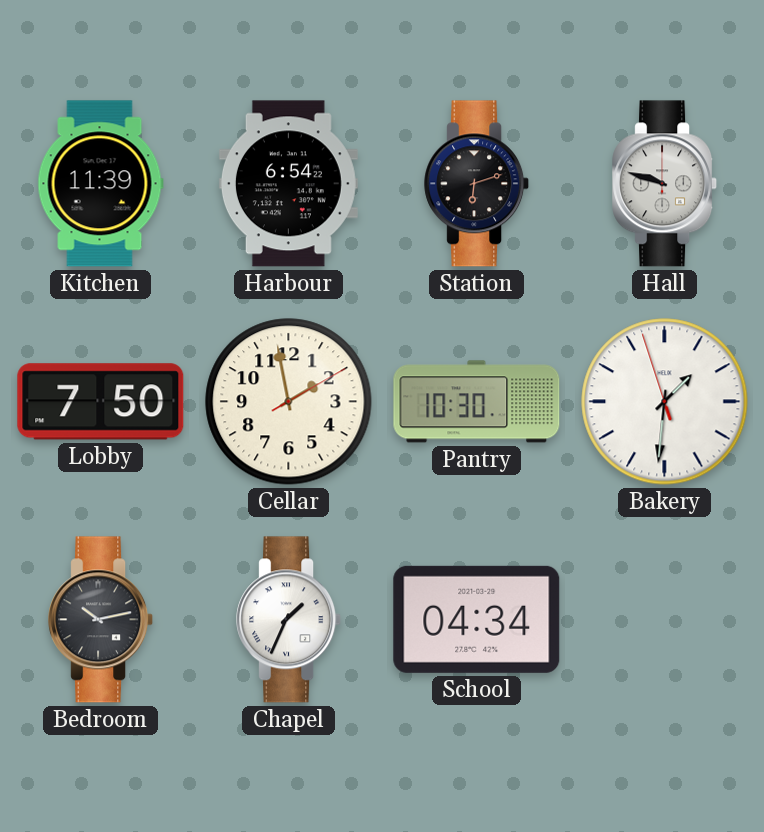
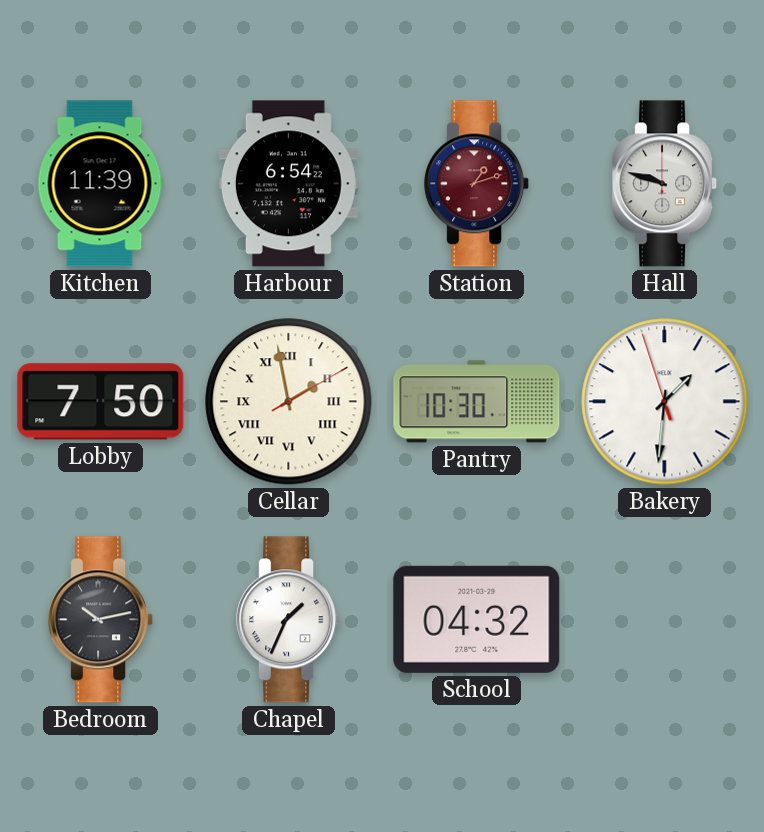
Station: 6:12 -> 1:12 (477, 184)
Station dial: black -> burgundy (477, 184)
Cellar numerals: Arabic -> Roman (289, 402)
School: 04:34 -> 04:32 (477, 619)
